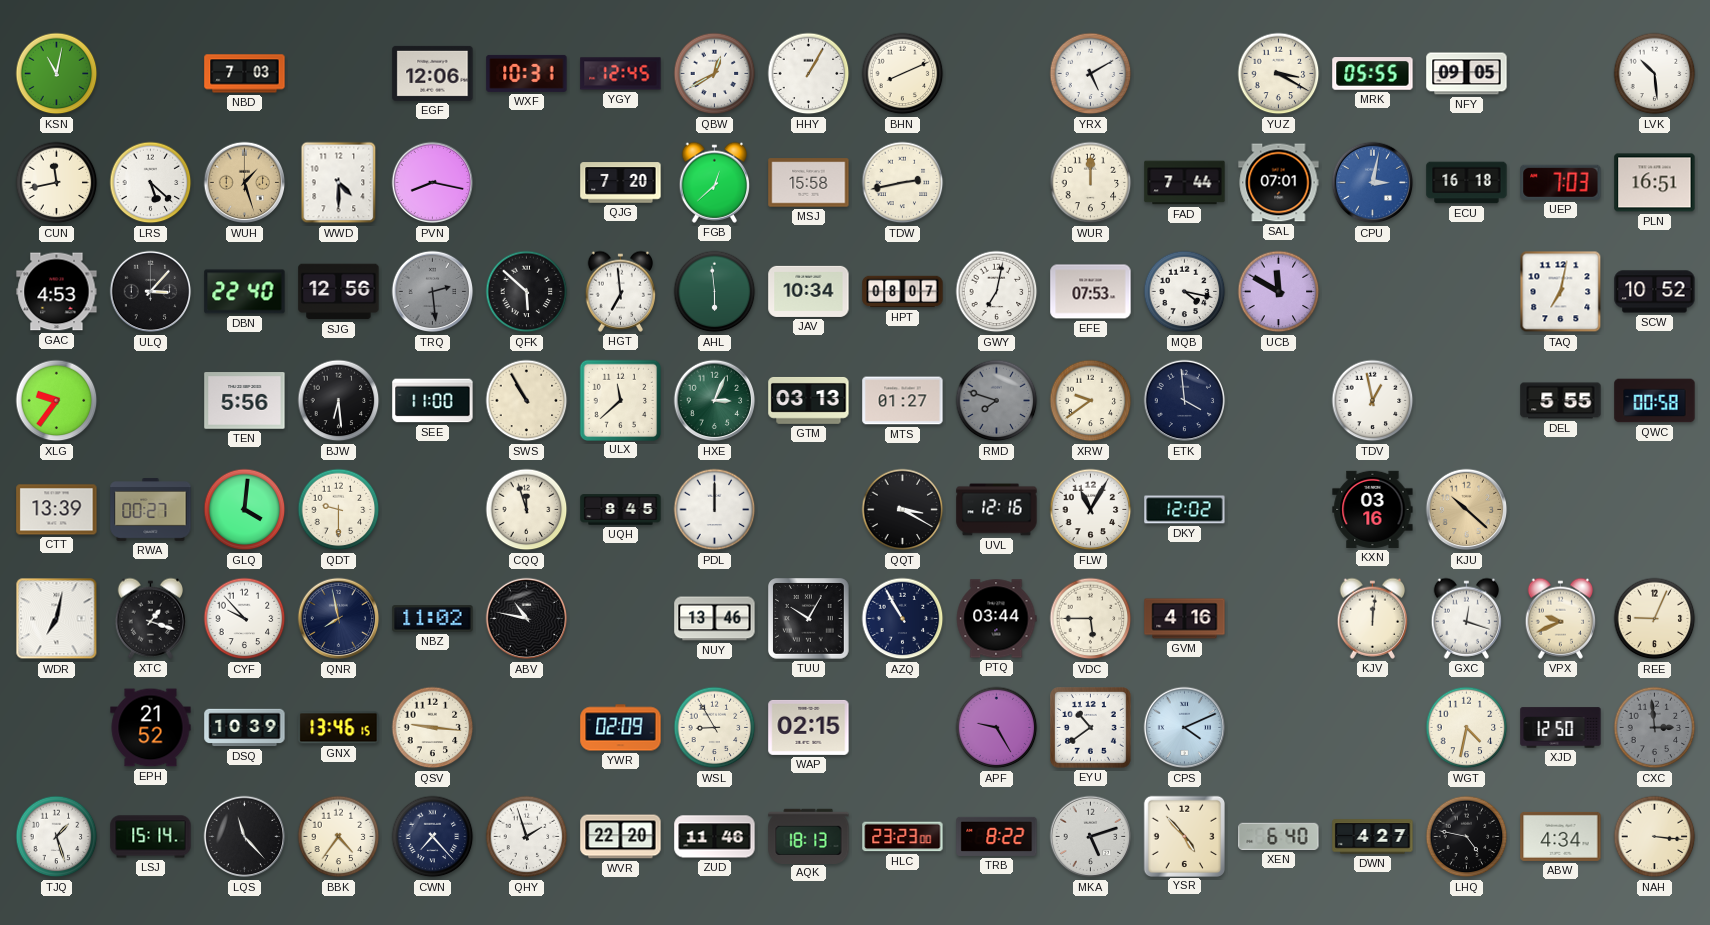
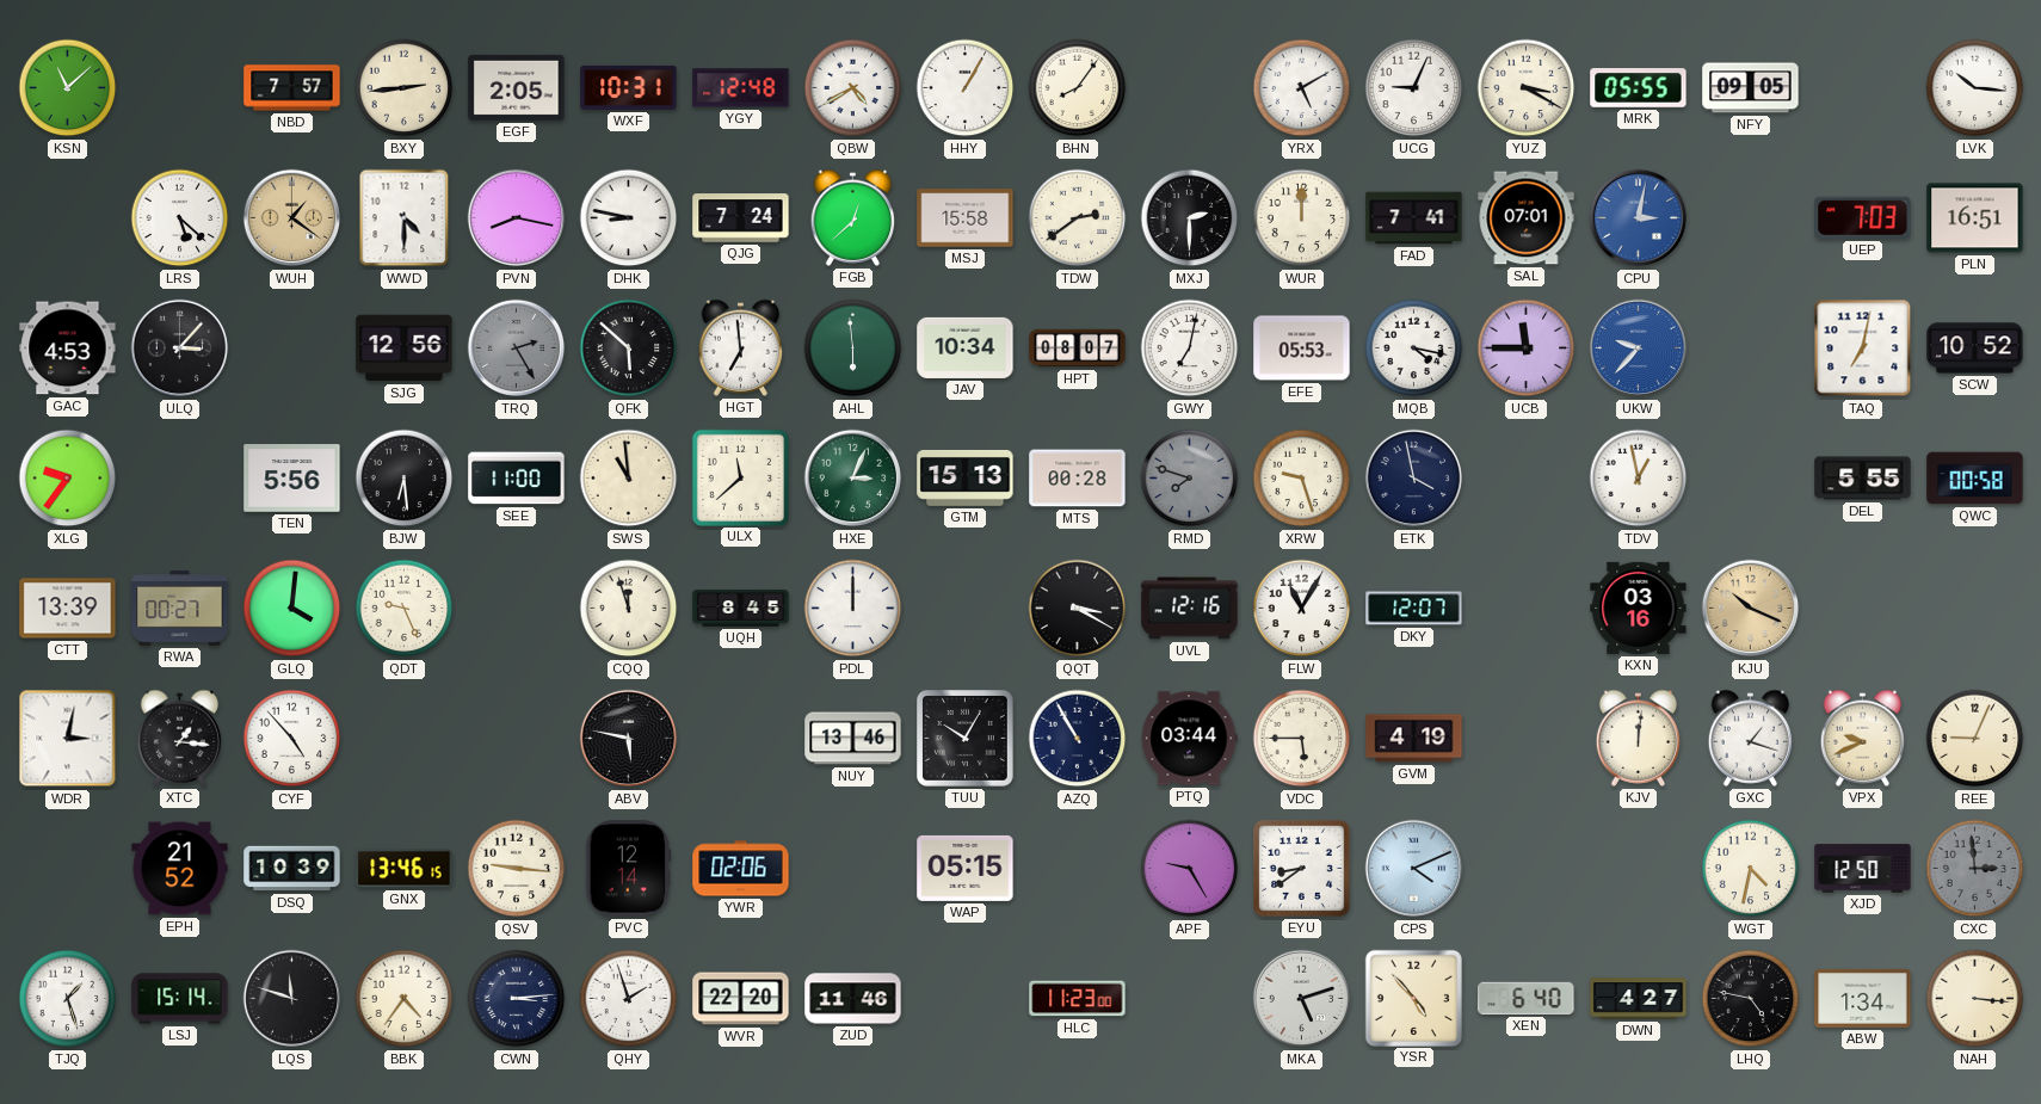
KSN: 11:02 -> 11:08 (68, 88)
NBD: 7:03 -> 7:57 (292, 88)
BXY: none -> 2:44 (405, 88)
EGF: 12:06 -> 2:05 (517, 87)
YGY: 12:45 -> 12:48 (741, 88)
QBW: 12:40 -> 4:40 (853, 88)
BHN: 8:11 -> 8:06 (1078, 88)
UCG: none -> 9:04 (1414, 88)
LVK: 10:29 -> 10:16 (1975, 88)
CUN: 11:43 -> none (57, 183)
WUH: 1:27 -> 1:21 (292, 218)
DHK: none -> 8:47 (629, 218)
QJG: 7:20 -> 7:24 (741, 218)
TDW: 2:43 -> 2:39 (1078, 218)
MXJ: none -> 2:30 (1190, 218)
FAD: 7:44 -> 7:41 (1414, 218)
ECU: 16:18 -> none (1467, 183)
DBN: 22:40 -> none (245, 292)
TRQ: 2:29 -> 2:25 (517, 349)
EFE: 07:53 -> 05:53 (1302, 349)
UCB: 11:50 -> 11:45 (1527, 349)
UKW: none -> 9:37 (1639, 349)
SWS: 10:55 -> 10:59 (629, 479)
GTM: 03:13 -> 15:13 (966, 477)
MTS: 01:27 -> 00:28 (1078, 479)
XRW: 9:39 -> 9:27 (1302, 479)
ETK: 3:59 -> 3:58 (1414, 479)
QDT: 9:30 -> 9:26 (405, 609)
DKY: 12:02 -> 12:07 (1414, 609)
KJU: 10:22 -> 10:19 (1751, 609)
WDR: 7:02 -> 3:02 (68, 739)
XTC: 1:18 -> 1:16 (180, 738)
CYF: 9:53 -> 4:53 (292, 739)
QNR: 7:58 -> none (339, 619)
NBZ: 11:02 -> none (433, 619)
ABV: 10:47 -> 5:47 (629, 739)
GVM: 4:16 -> 4:19 (1414, 739)
GXC: 12:18 -> 1:18 (1751, 738)
PVC: none -> 12:14 (629, 869)
YWR: 02:09 -> 02:06 (741, 869)
WSL: 8:55 -> none (715, 728)
WAP: 02:15 -> 05:15 (966, 868)
EYU: 10:39 -> 8:39 (1302, 869)
LQS: 11:23 -> 11:48 (292, 999)
CWN: 7:23 -> 3:14 (517, 999)
AQK: 18:13 -> none (809, 836)
HLC: 23:23 -> 11:23 (1078, 999)
TRB: 8:22 -> none (997, 836)
ABW: 4:34 -> 1:34 (1863, 998)
